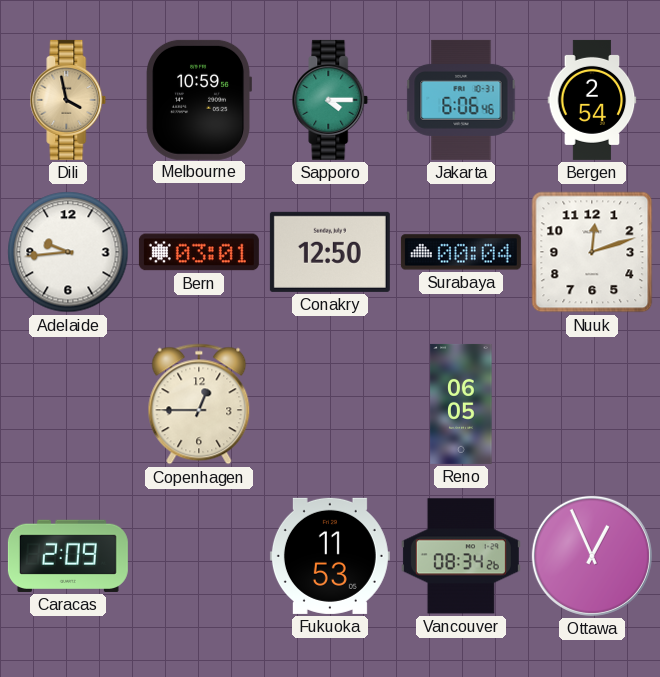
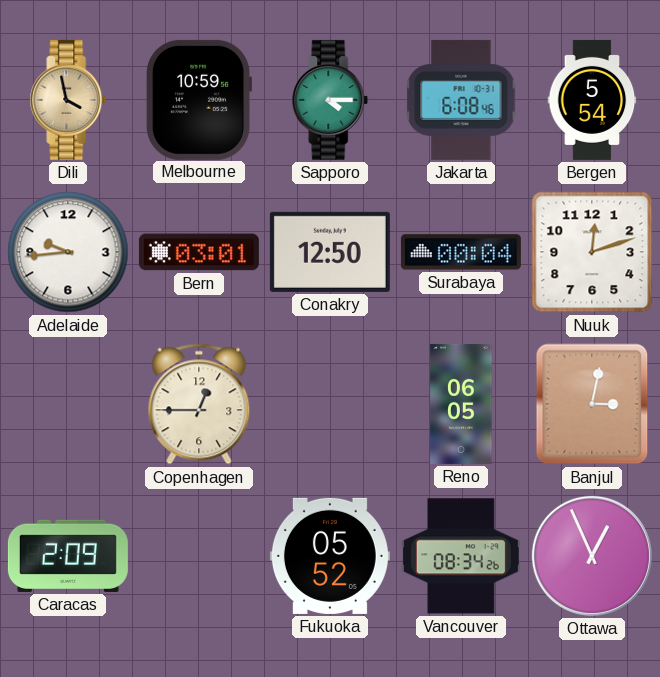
Jakarta: 6:06 -> 6:08 (461, 100)
Bergen: 2:54 -> 5:54 (592, 100)
Banjul: none -> 3:02 (592, 404)
Fukuoka: 11:53 -> 05:52 (330, 556)
